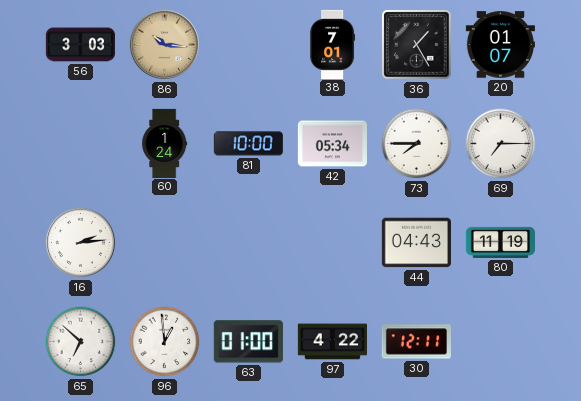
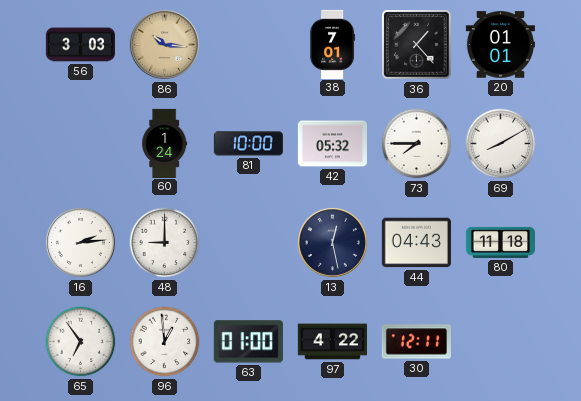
36: 1:25 -> 1:23 (417, 45)
20: 01:07 -> 01:01 (500, 45)
42: 05:34 -> 05:32 (332, 144)
69: 7:15 -> 8:10 (501, 144)
48: none -> 9:00 (165, 243)
13: none -> 12:28 (332, 242)
80: 11:19 -> 11:18 (500, 242)
65: 6:52 -> 6:54 (81, 342)
